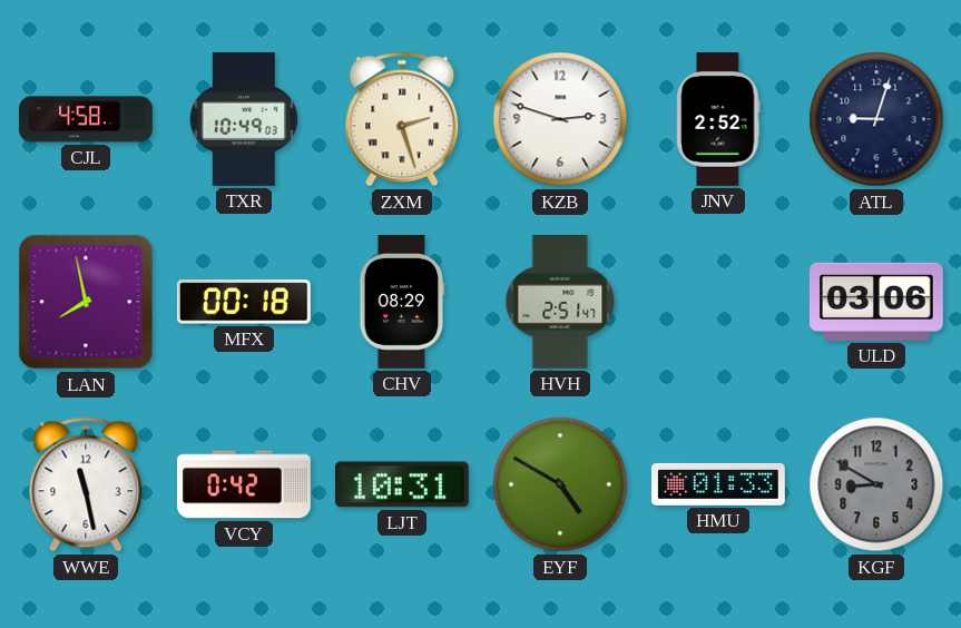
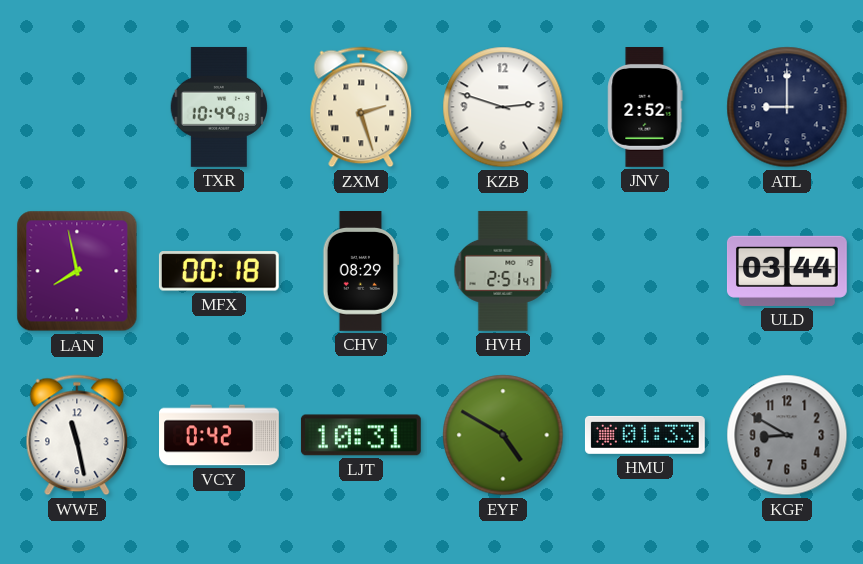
CJL: 4:58 -> none (87, 119)
ATL: 9:03 -> 9:00 (787, 107)
ULD: 03:06 -> 03:44 (787, 271)
